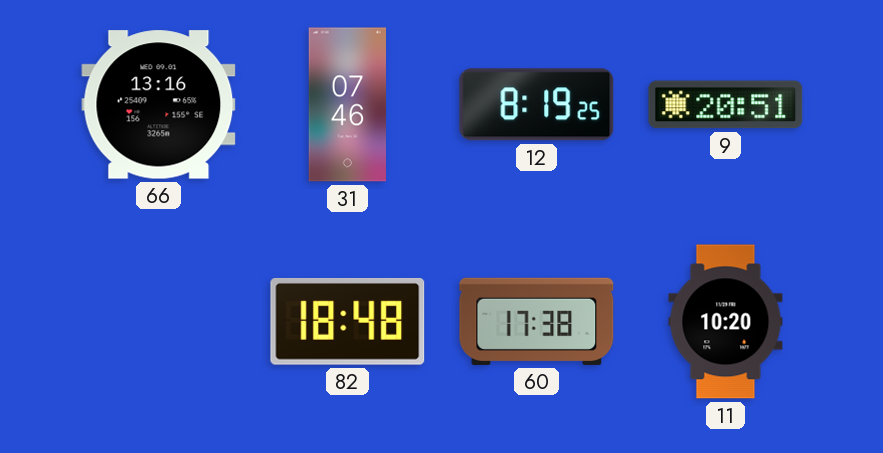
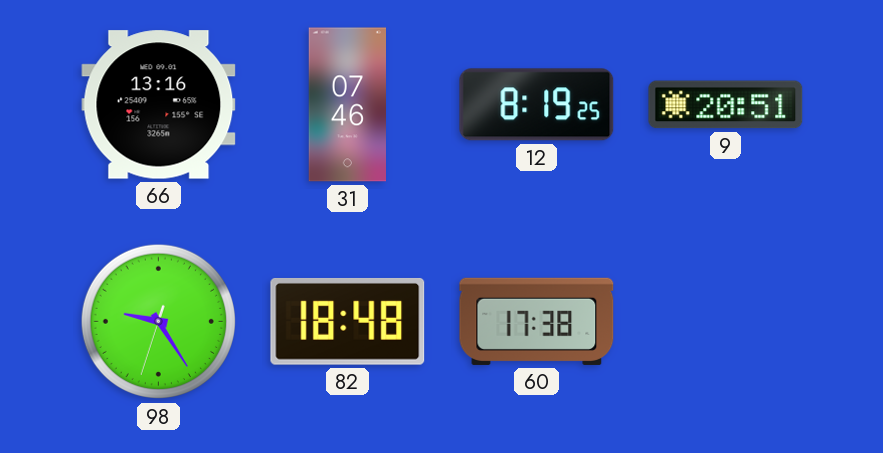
98: none -> 9:24 (159, 322)
11: 10:20 -> none (726, 322)
